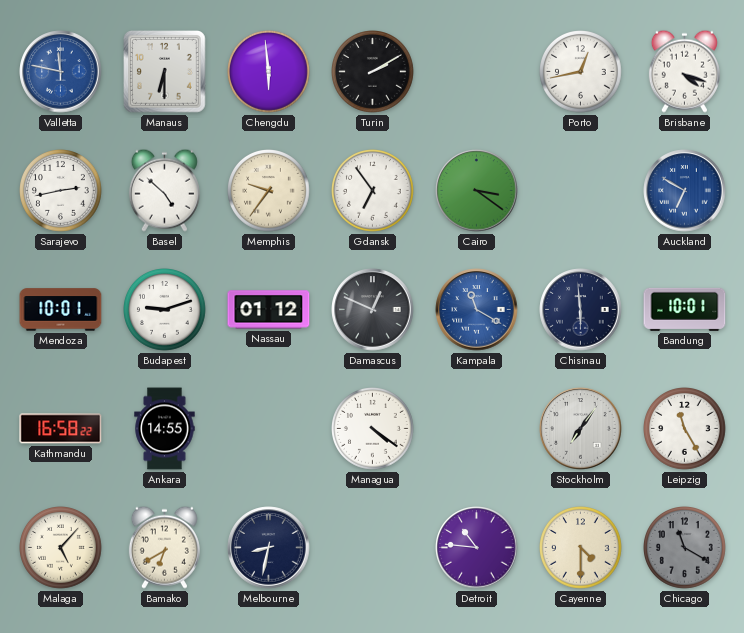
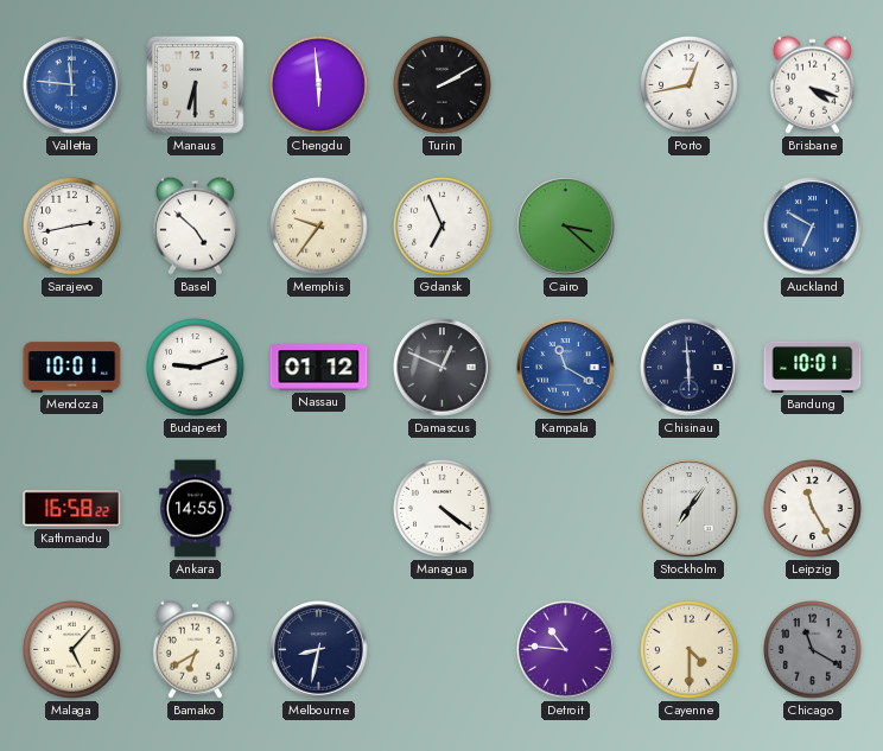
Valletta: 11:47 -> 11:46 (72, 85)
Gdansk: 6:54 -> 6:56 (443, 227)
Cairo: 3:21 -> 3:22 (566, 227)
